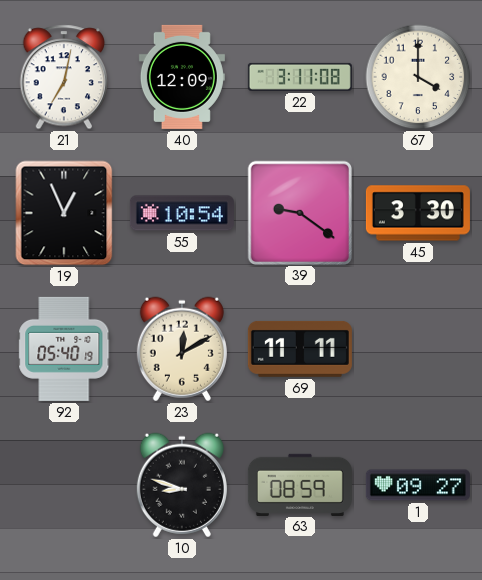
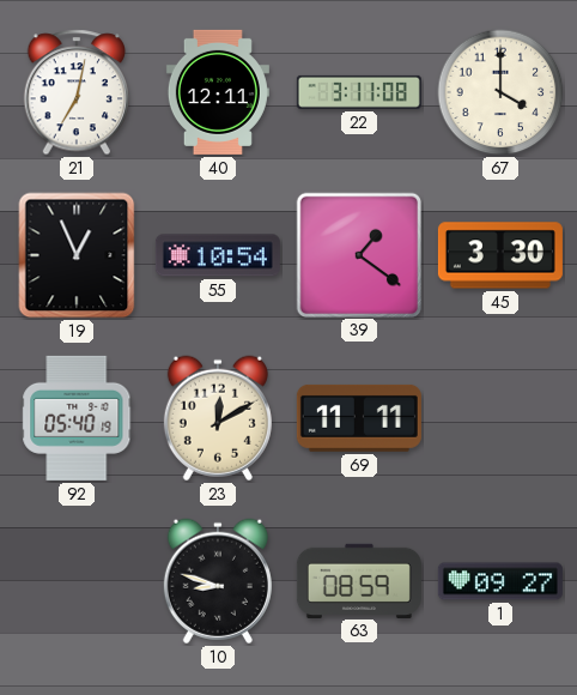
40: 12:09 -> 12:11 (218, 92)
39: 9:21 -> 1:21 (358, 254)
